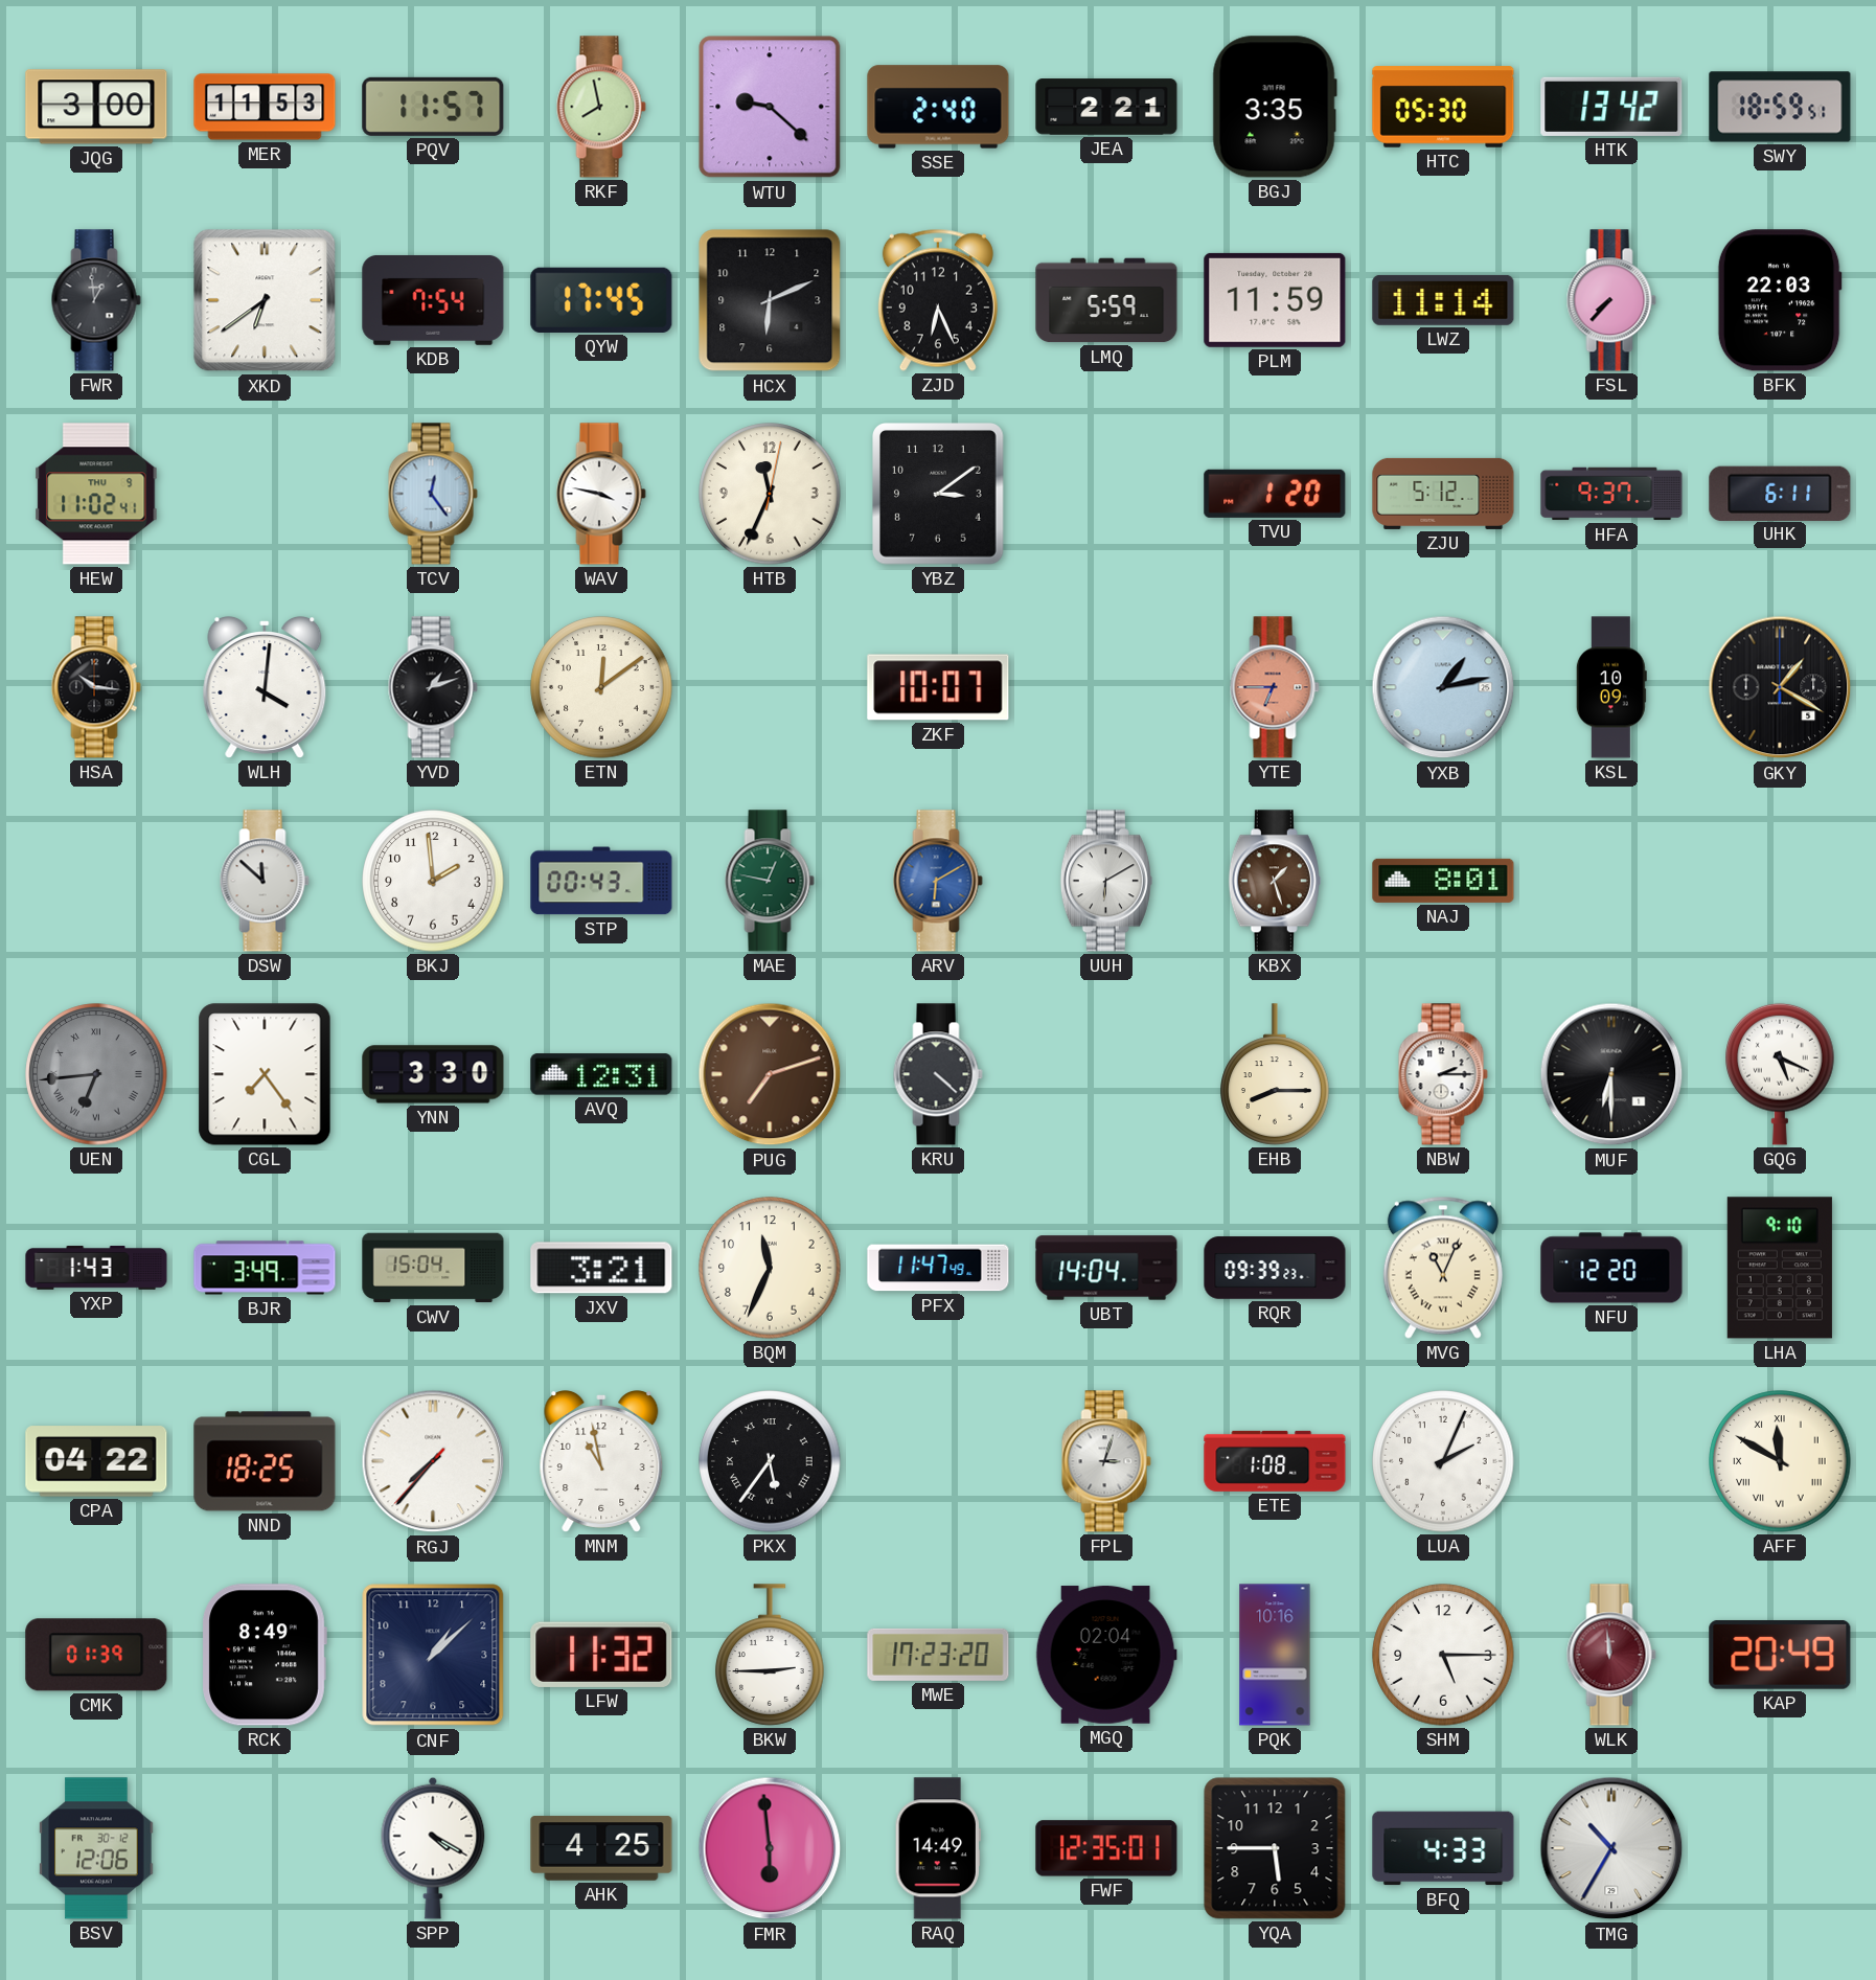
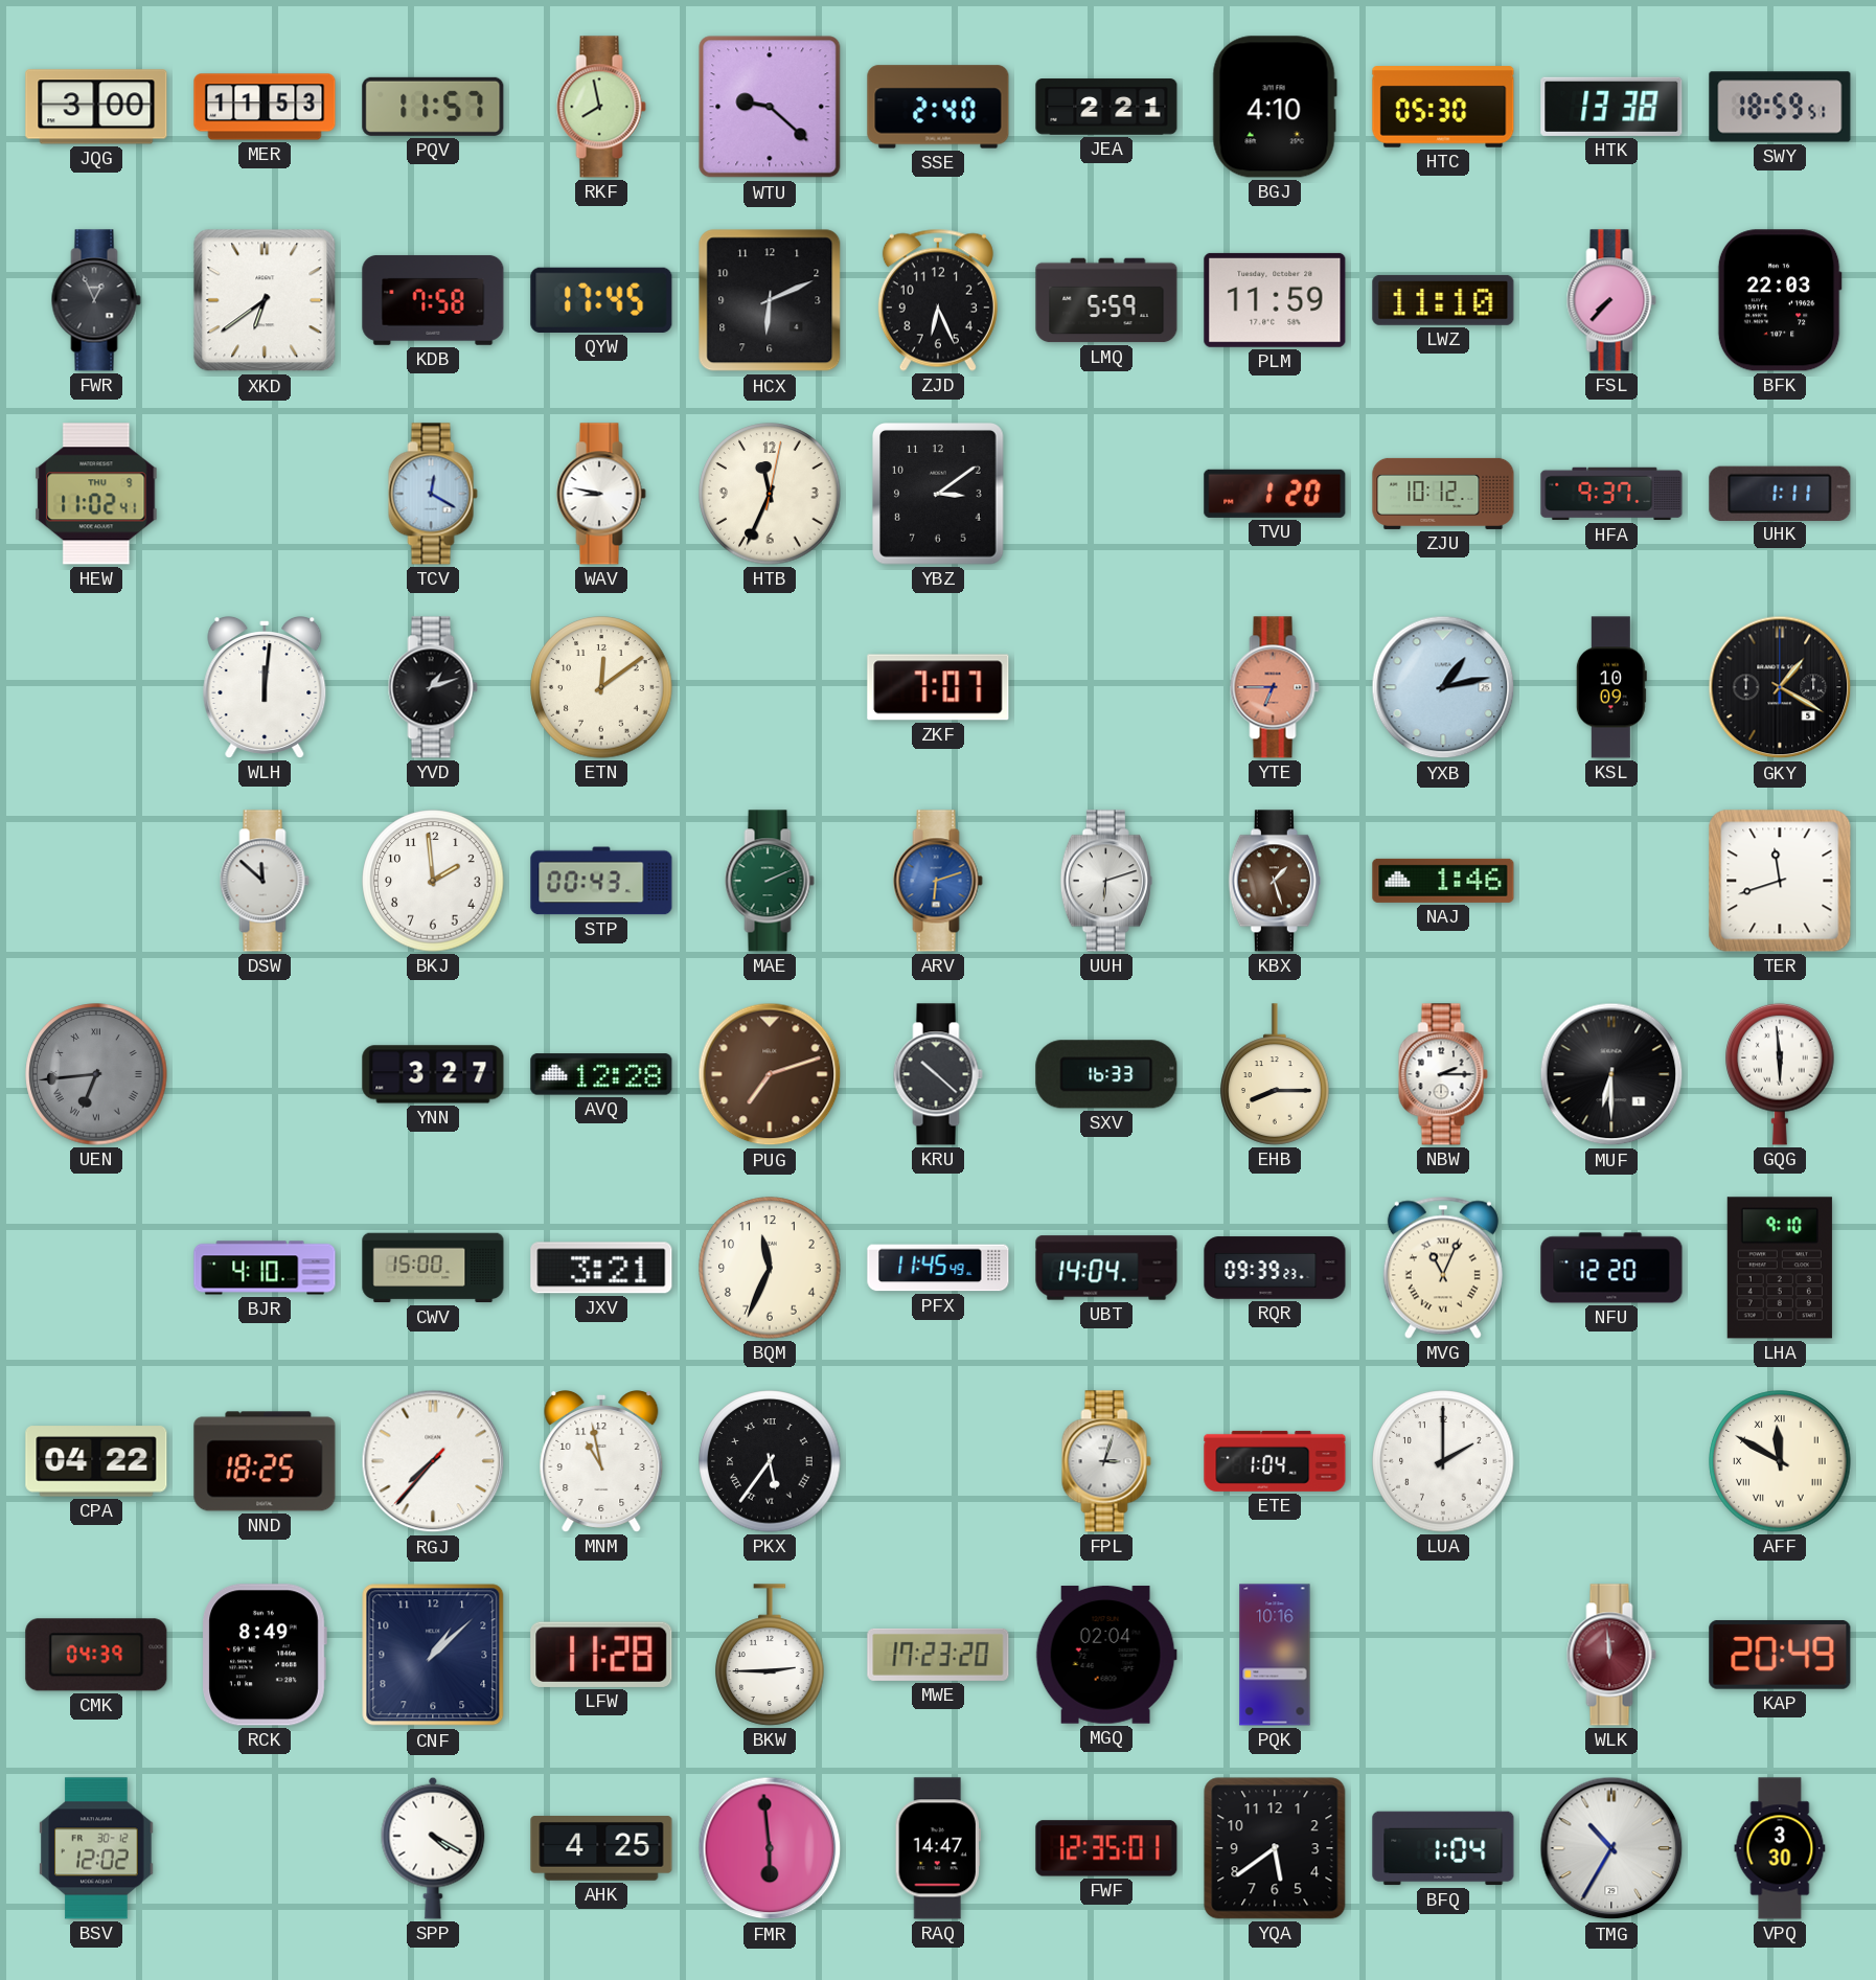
BGJ: 3:35 -> 4:10 (1275, 107)
HTK: 13:42 -> 13:38 (1611, 107)
FWR: 12:59 -> 12:56 (96, 300)
KDB: 7:54 -> 7:58 (433, 300)
LWZ: 11:14 -> 11:10 (1443, 300)
TCV: 12:24 -> 12:20 (433, 494)
WAV: 3:47 -> 8:47 (601, 494)
ZJU: 5:12 -> 10:12 (1443, 494)
UHK: 6:11 -> 1:11 (1780, 493)
HSA: 10:16 -> none (96, 687)
WLH: 4:01 -> 12:01 (265, 688)
ZKF: 10:07 -> 7:07 (938, 687)
MAE: 12:47 -> 2:11 (770, 881)
ARV: 6:10 -> 6:12 (938, 881)
UUH: 6:10 -> 6:12 (1106, 881)
NAJ: 8:01 -> 1:46 (1443, 881)
TER: none -> 11:42 (1780, 881)
CGL: 7:24 -> none (265, 1074)
YNN: 3:30 -> 3:27 (433, 1074)
AVQ: 12:31 -> 12:28 (601, 1074)
KRU: 4:22 -> 10:22 (938, 1074)
SXV: none -> 16:33 (1106, 1074)
GQG: 5:19 -> 5:59 (1780, 1074)
YXP: 1:43 -> none (96, 1268)
BJR: 3:49 -> 4:10 (265, 1268)
CWV: 15:04 -> 15:00 (433, 1268)
PFX: 11:47 -> 11:45 (938, 1268)
ETE: 1:08 -> 1:04 (1275, 1461)
LUA: 2:04 -> 2:00 (1443, 1461)
CMK: 01:39 -> 04:39 (96, 1655)
LFW: 11:32 -> 11:28 (601, 1655)
SHM: 5:15 -> none (1443, 1655)
BSV: 12:06 -> 12:02 (96, 1848)
RAQ: 14:49 -> 14:47 (938, 1848)
YQA: 5:45 -> 5:39 (1275, 1848)
BFQ: 4:33 -> 1:04 (1443, 1848)
VPQ: none -> 3:30 (1780, 1848)
